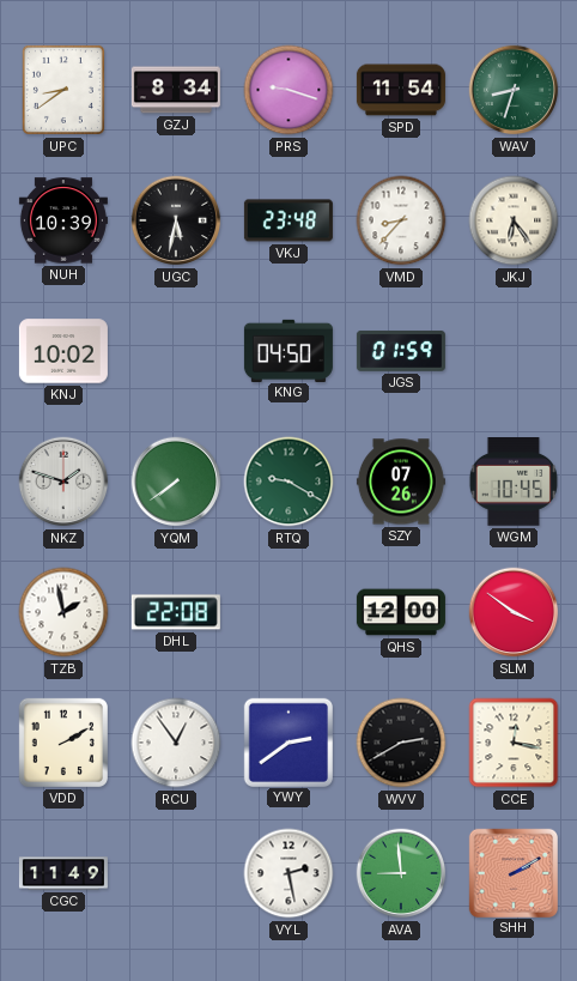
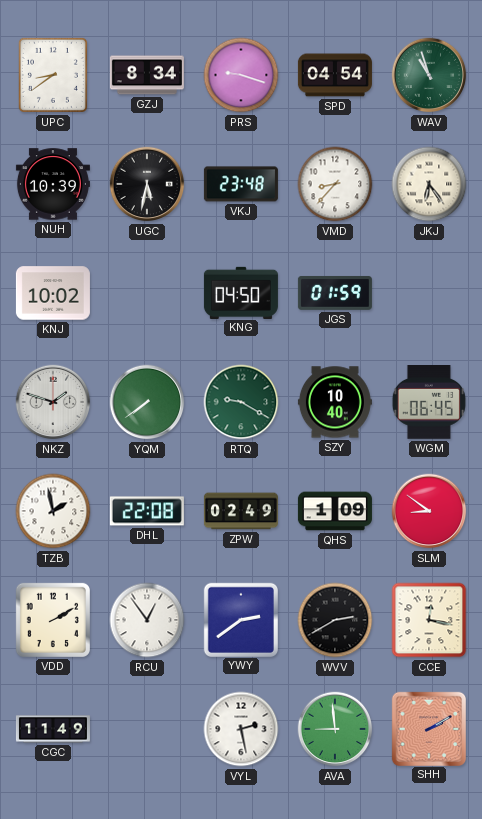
SPD: 11:54 -> 04:54 (335, 75)
WAV: 8:33 -> 10:57 (429, 75)
SZY: 07:26 -> 10:40 (335, 402)
WGM: 10:45 -> 06:45 (429, 403)
ZPW: none -> 02:49 (241, 511)
QHS: 12:00 -> 1:09 (335, 511)
SLM: 3:51 -> 8:51 (429, 511)
